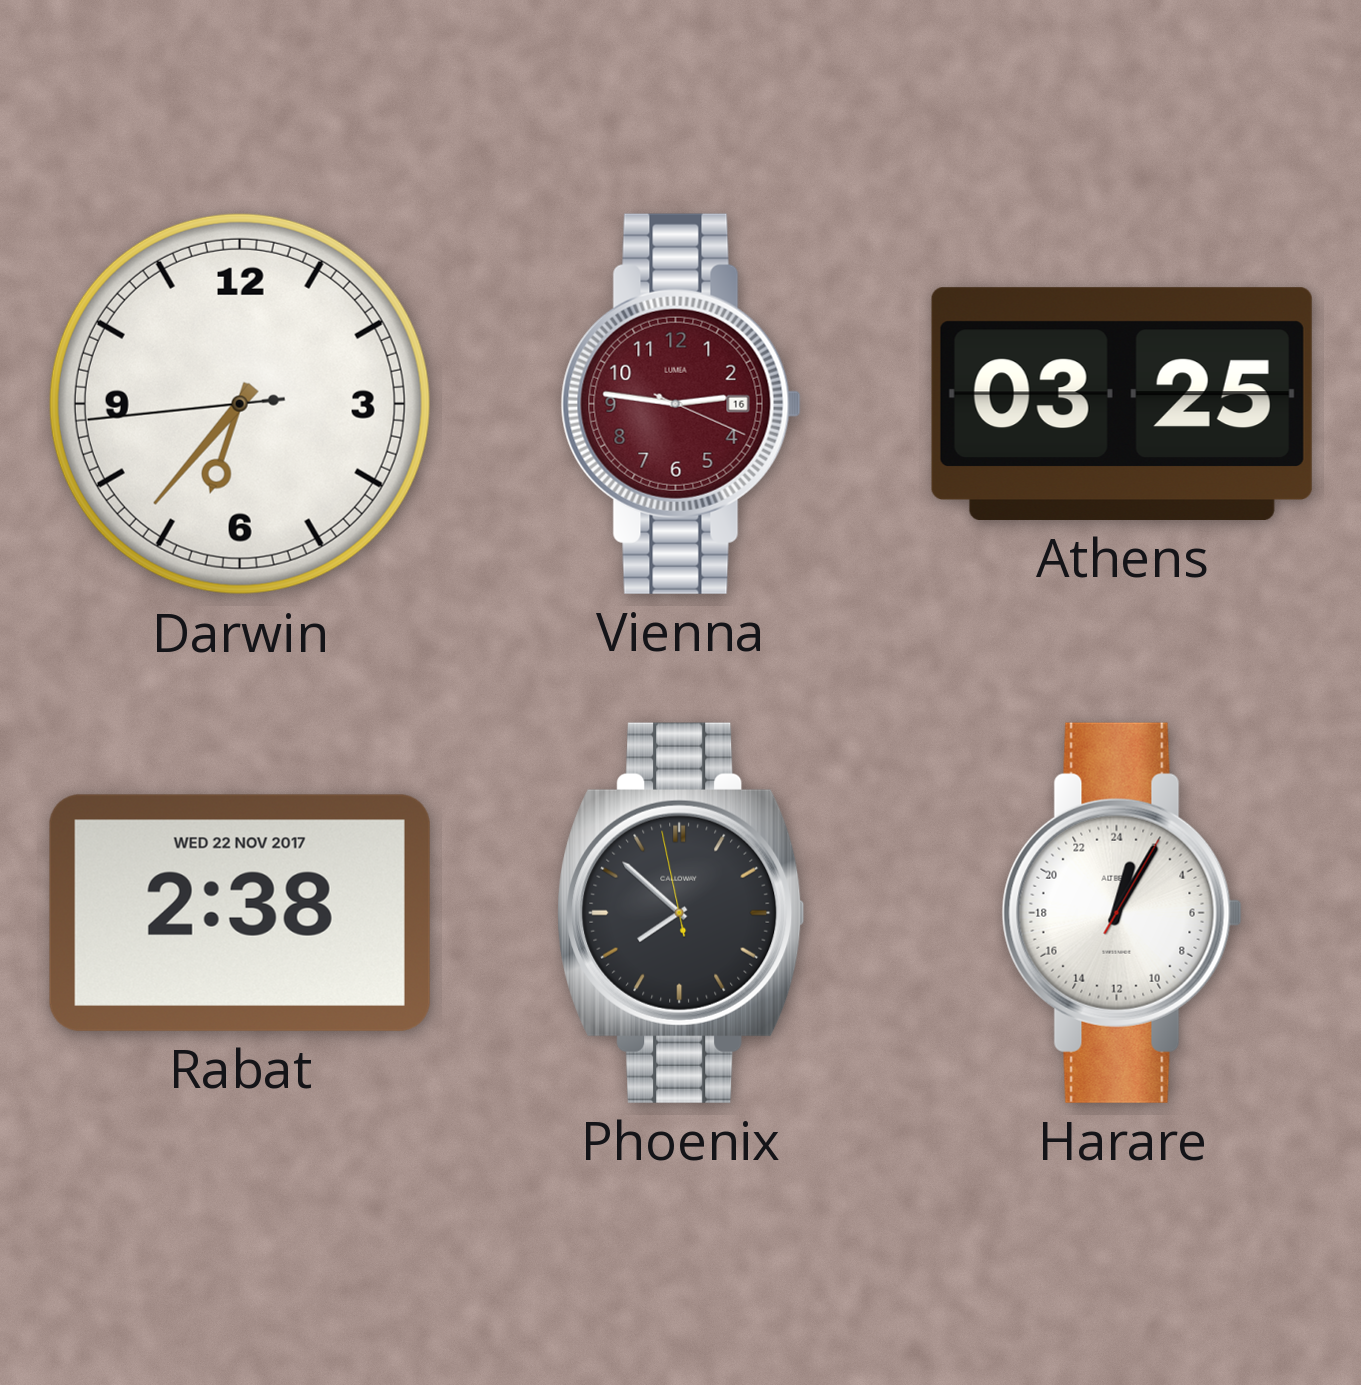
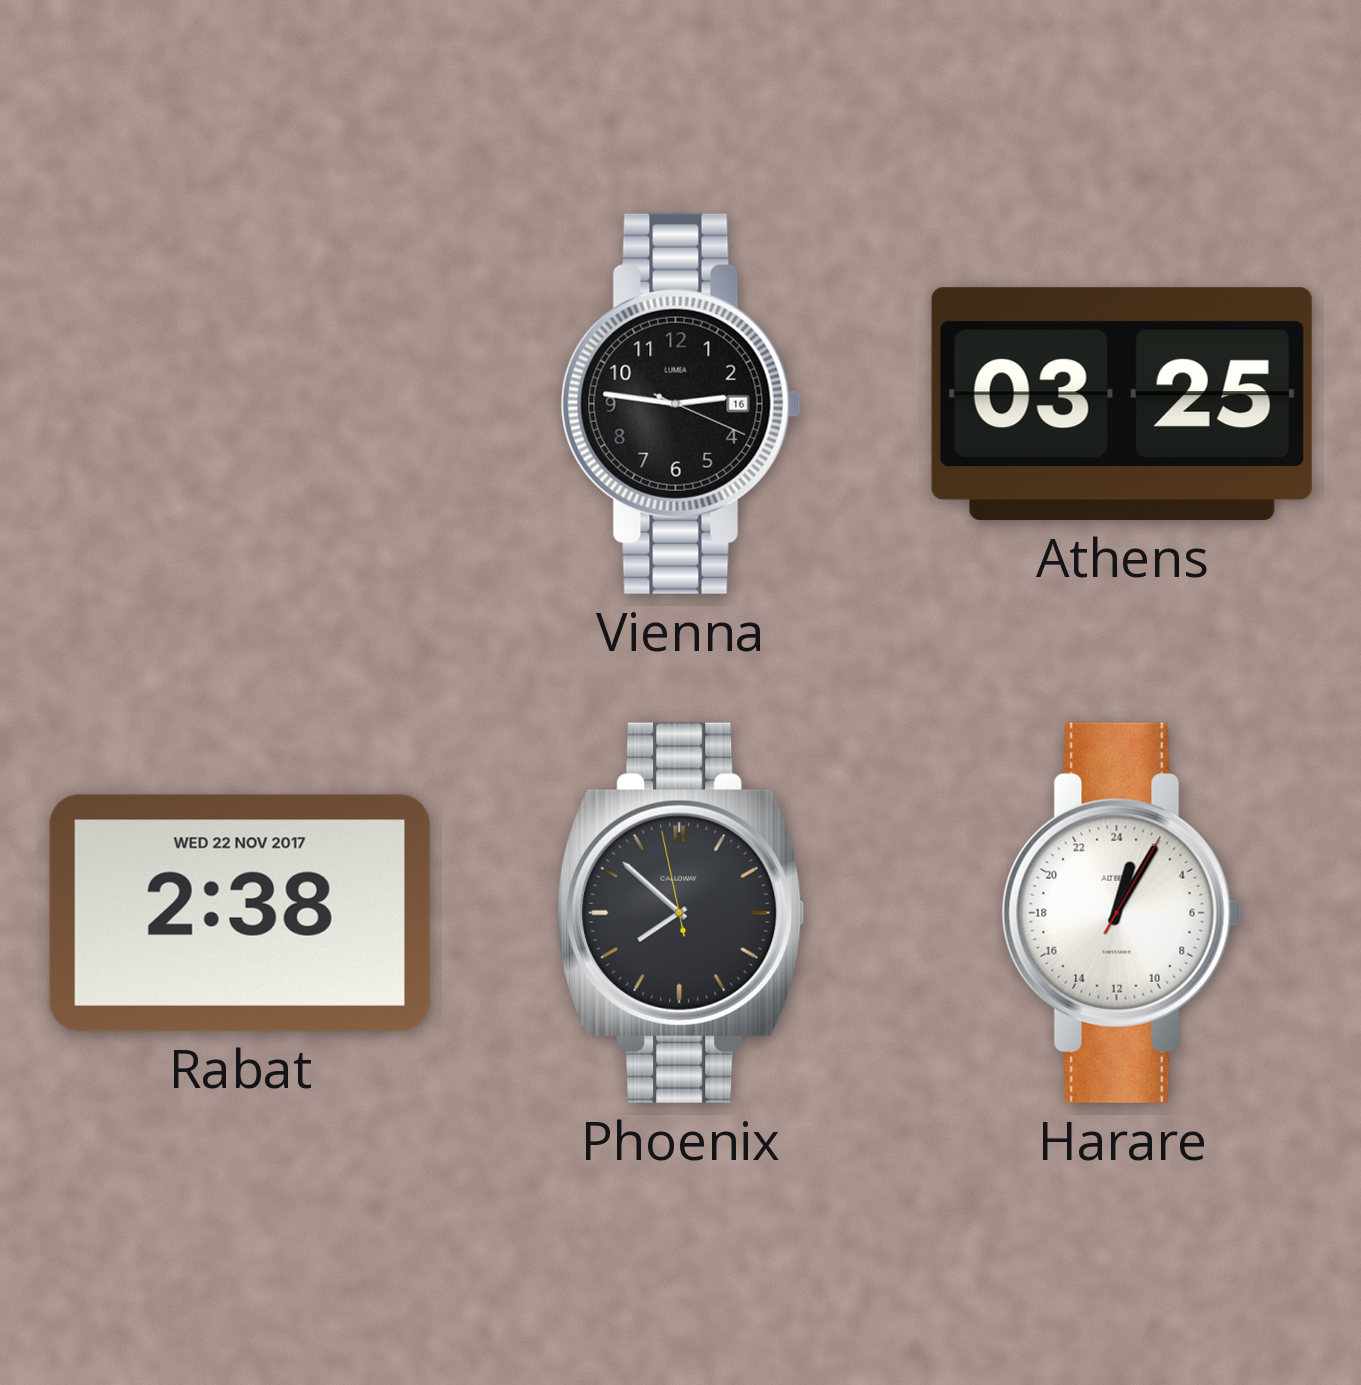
Darwin: 6:36 -> none (240, 404)
Vienna dial: burgundy -> black (681, 404)
